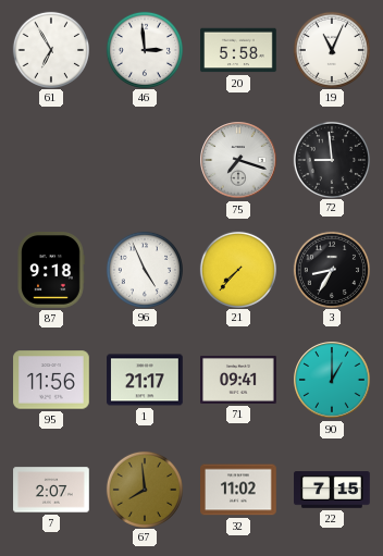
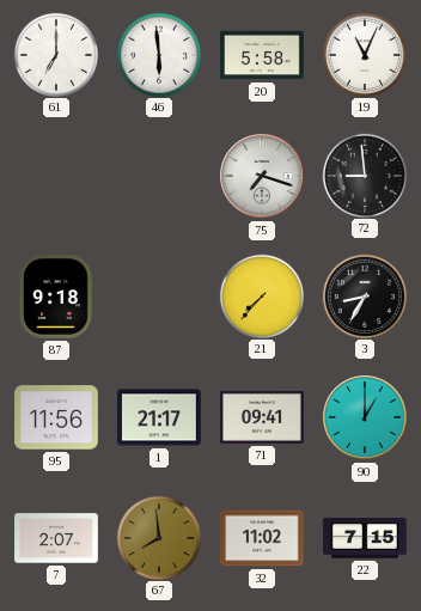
61: 6:55 -> 7:00 (55, 54)
46: 2:59 -> 5:59 (158, 54)
96: 4:56 -> none (144, 269)
